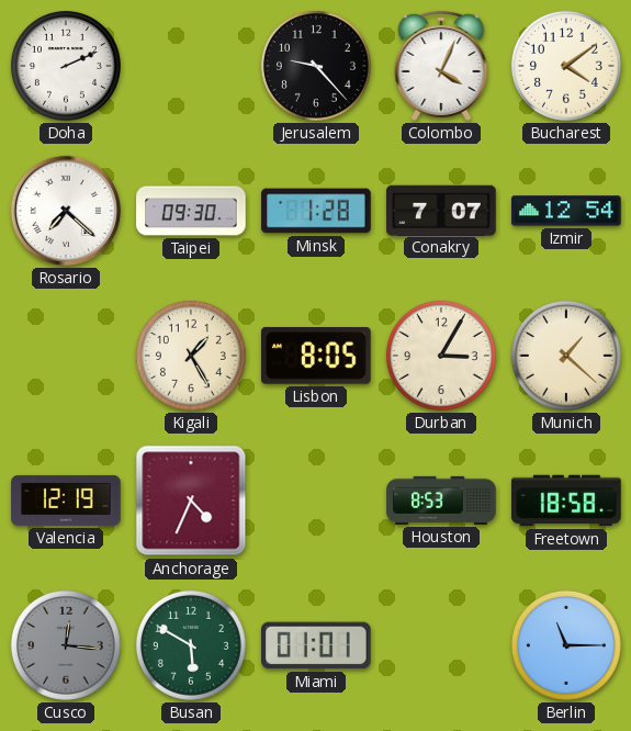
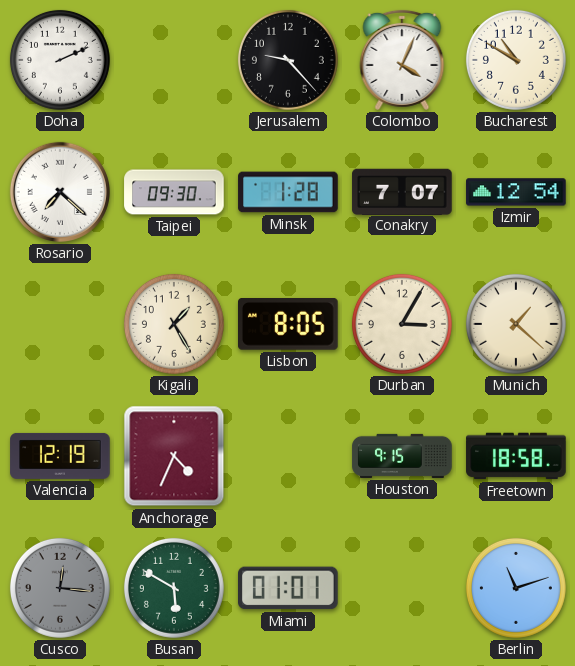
Bucharest: 4:09 -> 10:50 (516, 60)
Houston: 8:53 -> 9:15 (402, 456)
Berlin: 11:15 -> 11:12 (516, 588)
